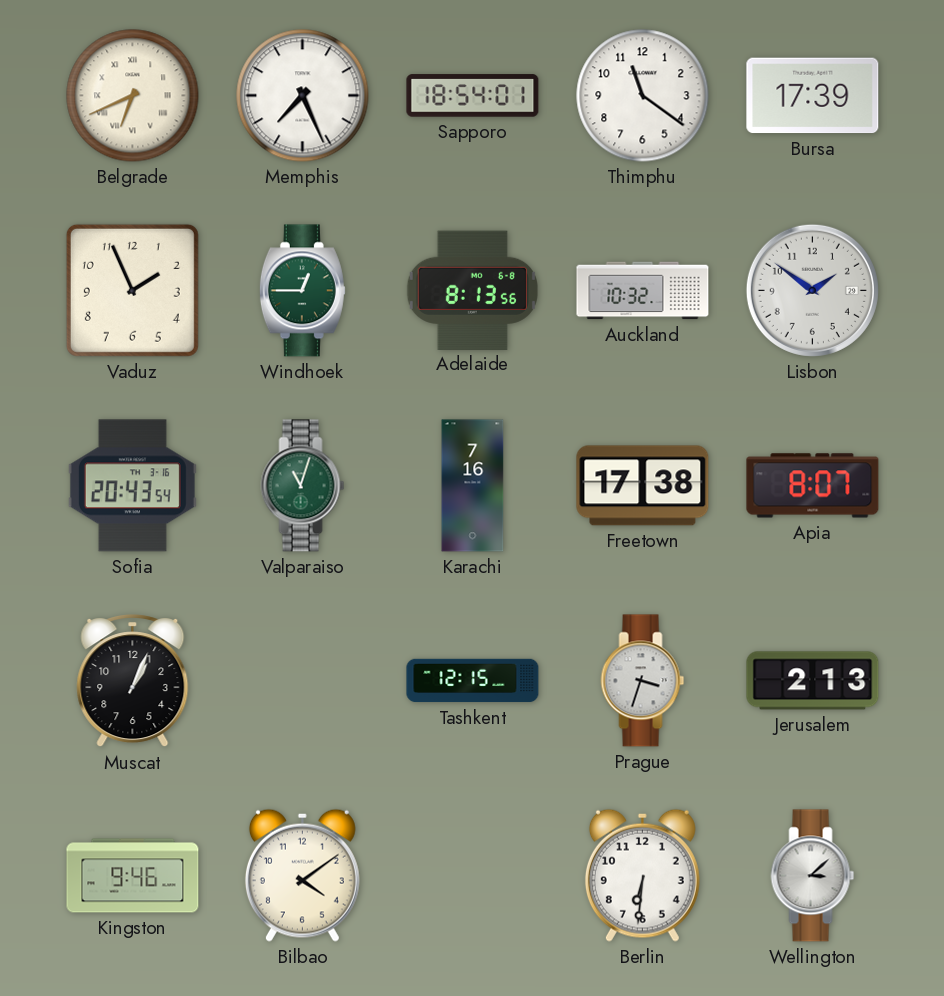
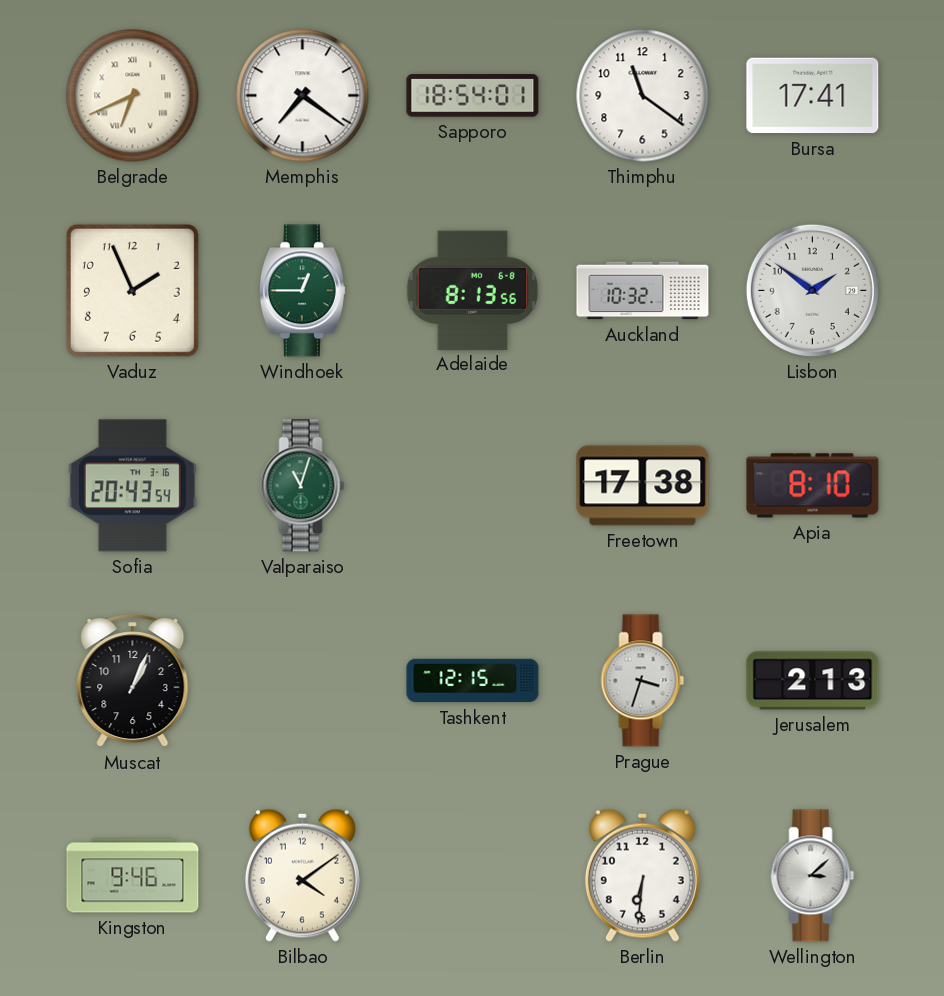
Memphis: 7:26 -> 7:21 (303, 96)
Bursa: 17:39 -> 17:41 (813, 96)
Karachi: 7:16 -> none (473, 486)
Apia: 8:07 -> 8:10 (813, 486)
